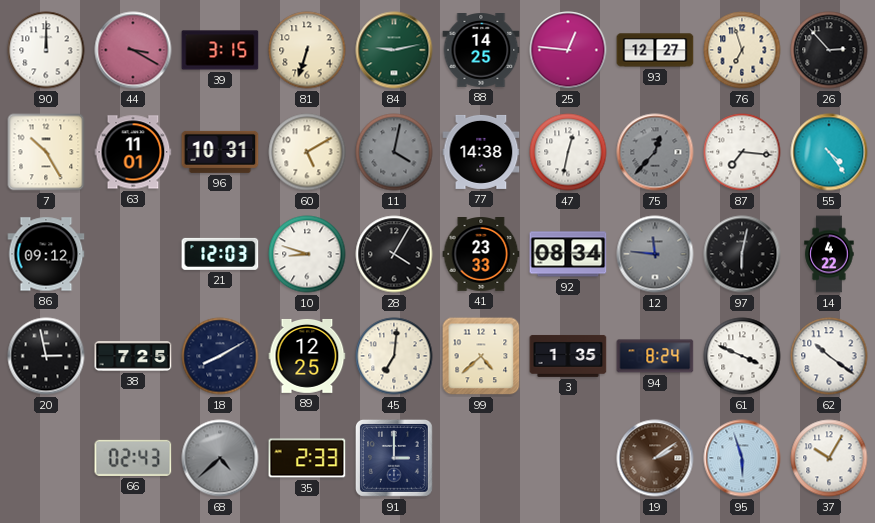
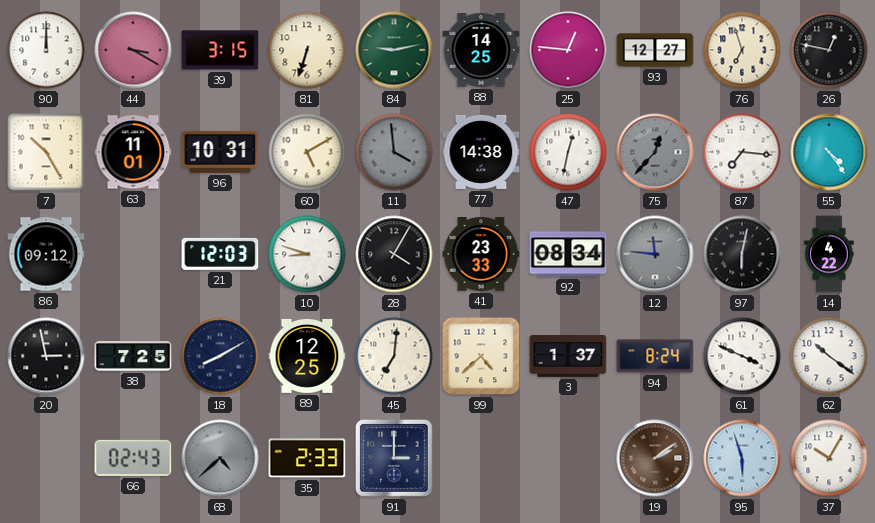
26: 2:53 -> 12:47 (829, 50)
11: 4:02 -> 3:59 (394, 152)
3: 1:35 -> 1:37 (568, 356)
